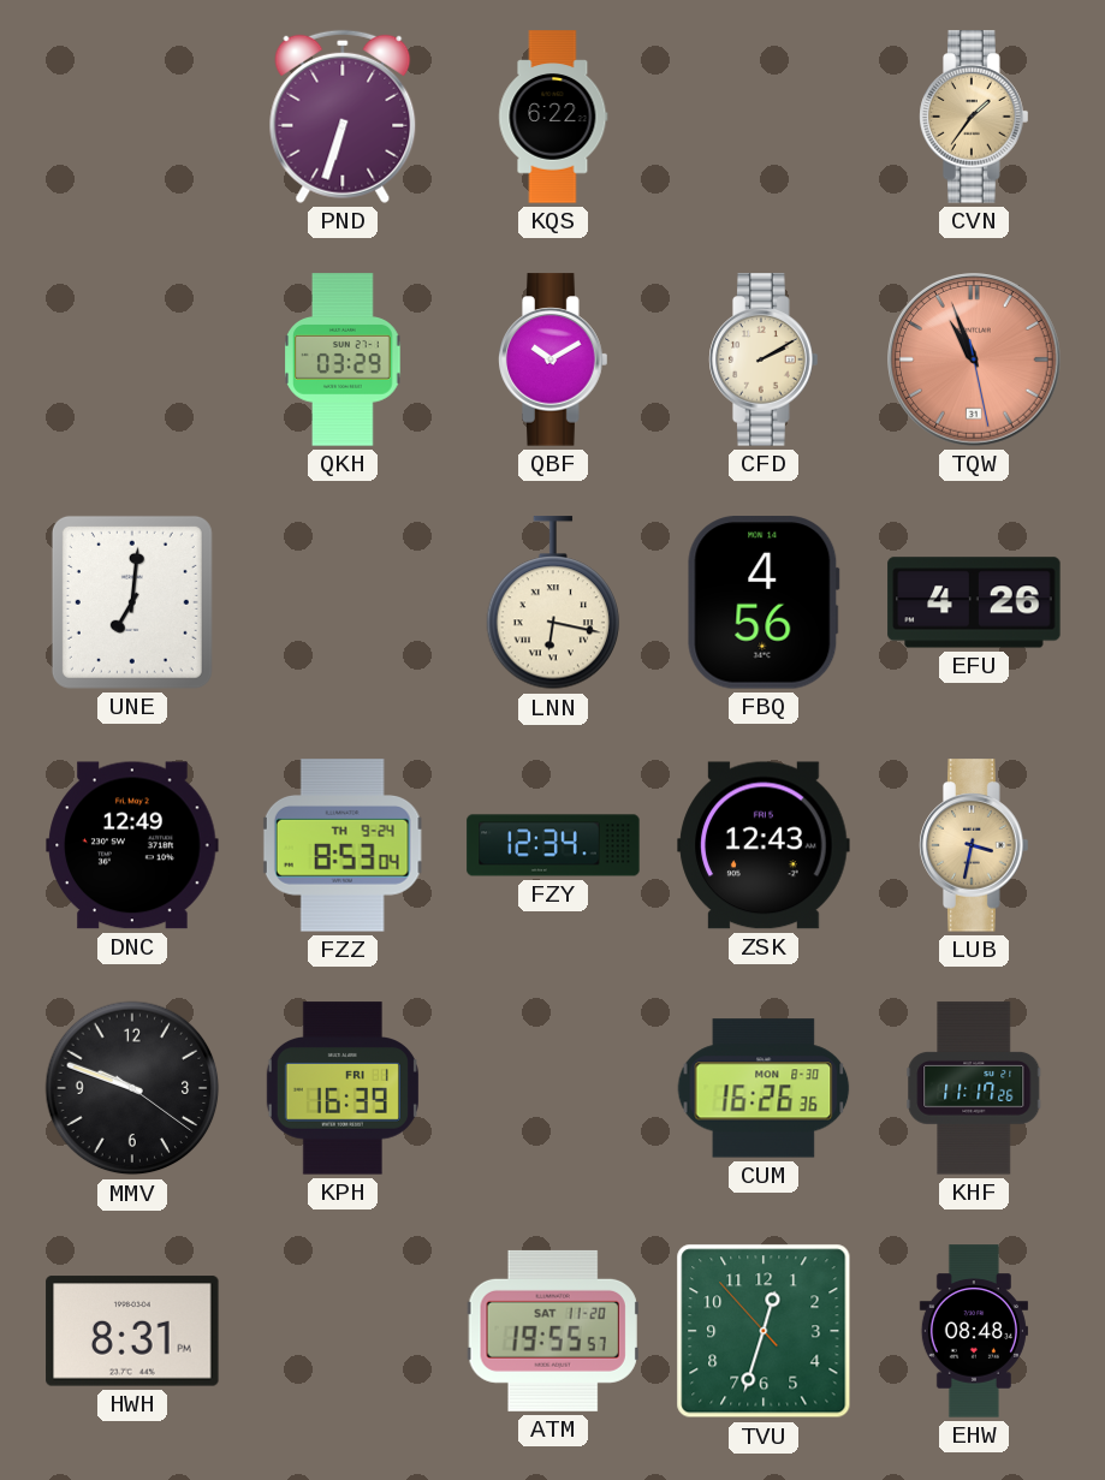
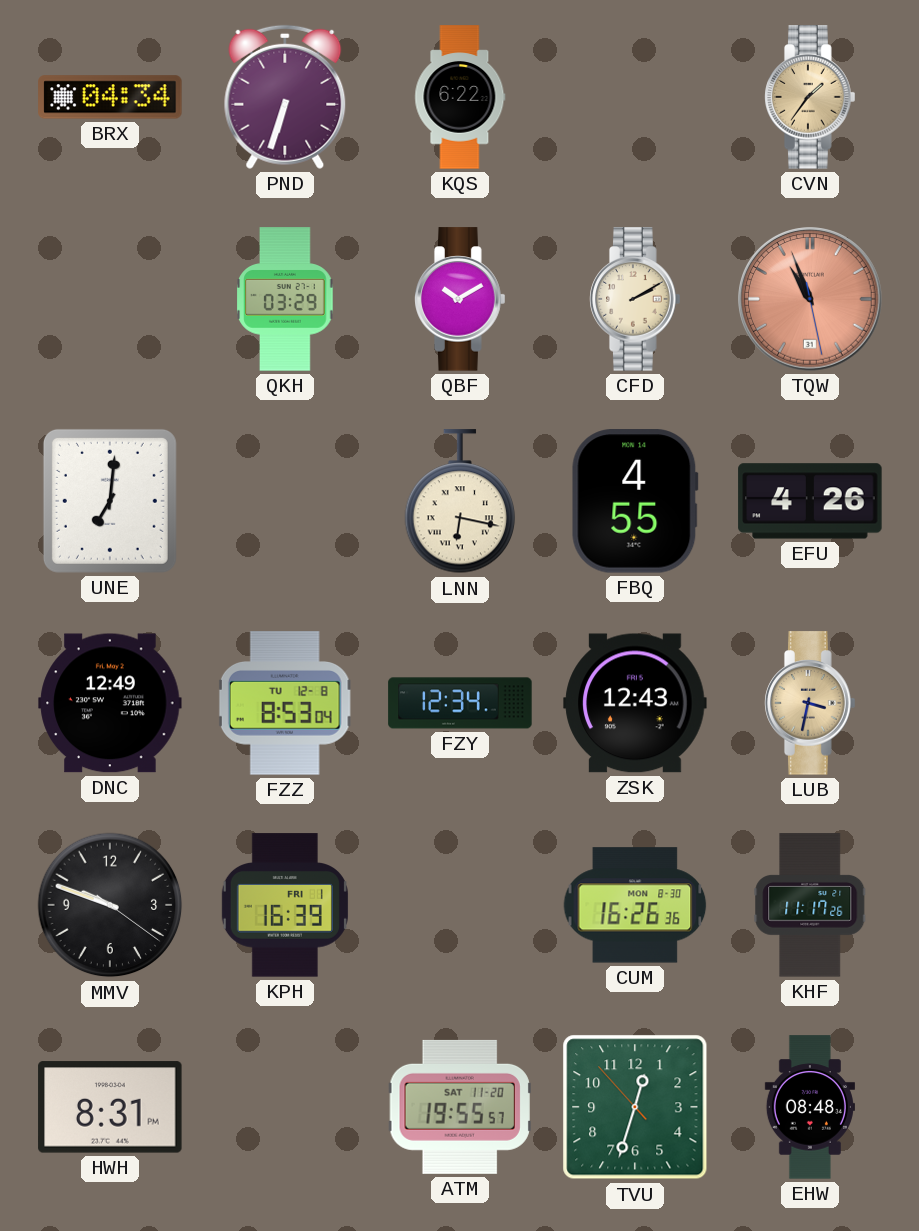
BRX: none -> 04:34 (110, 97)
FBQ: 4:56 -> 4:55 (635, 501)
FZZ date: TH 9-24 -> TU 12-8 (285, 703)
